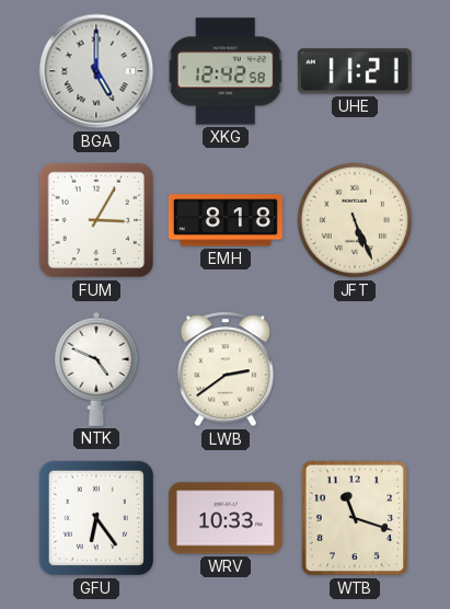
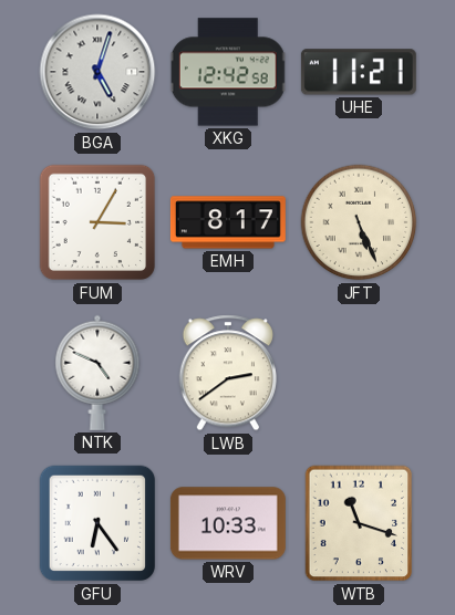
BGA: 5:00 -> 5:03 (97, 72)
EMH: 8:18 -> 8:17 (228, 222)
